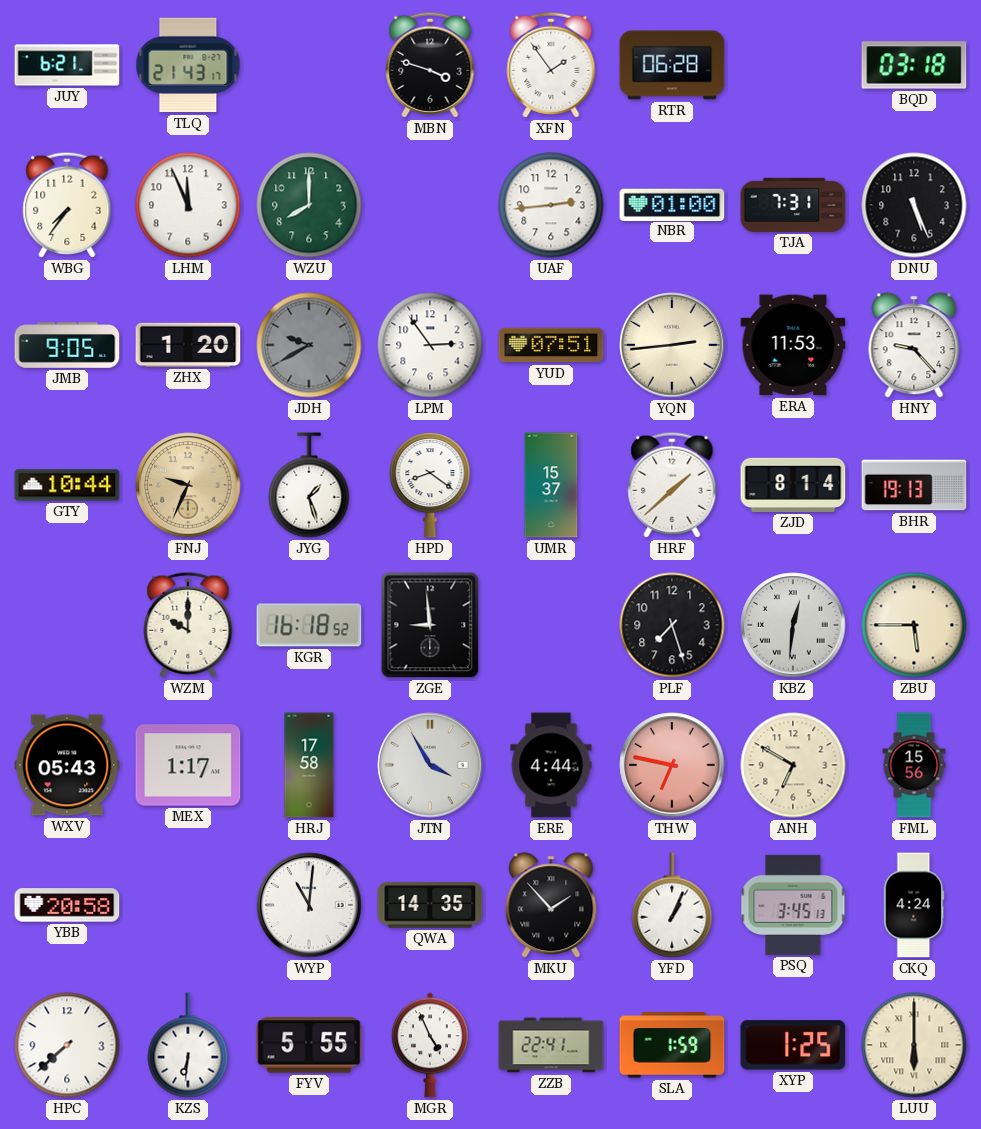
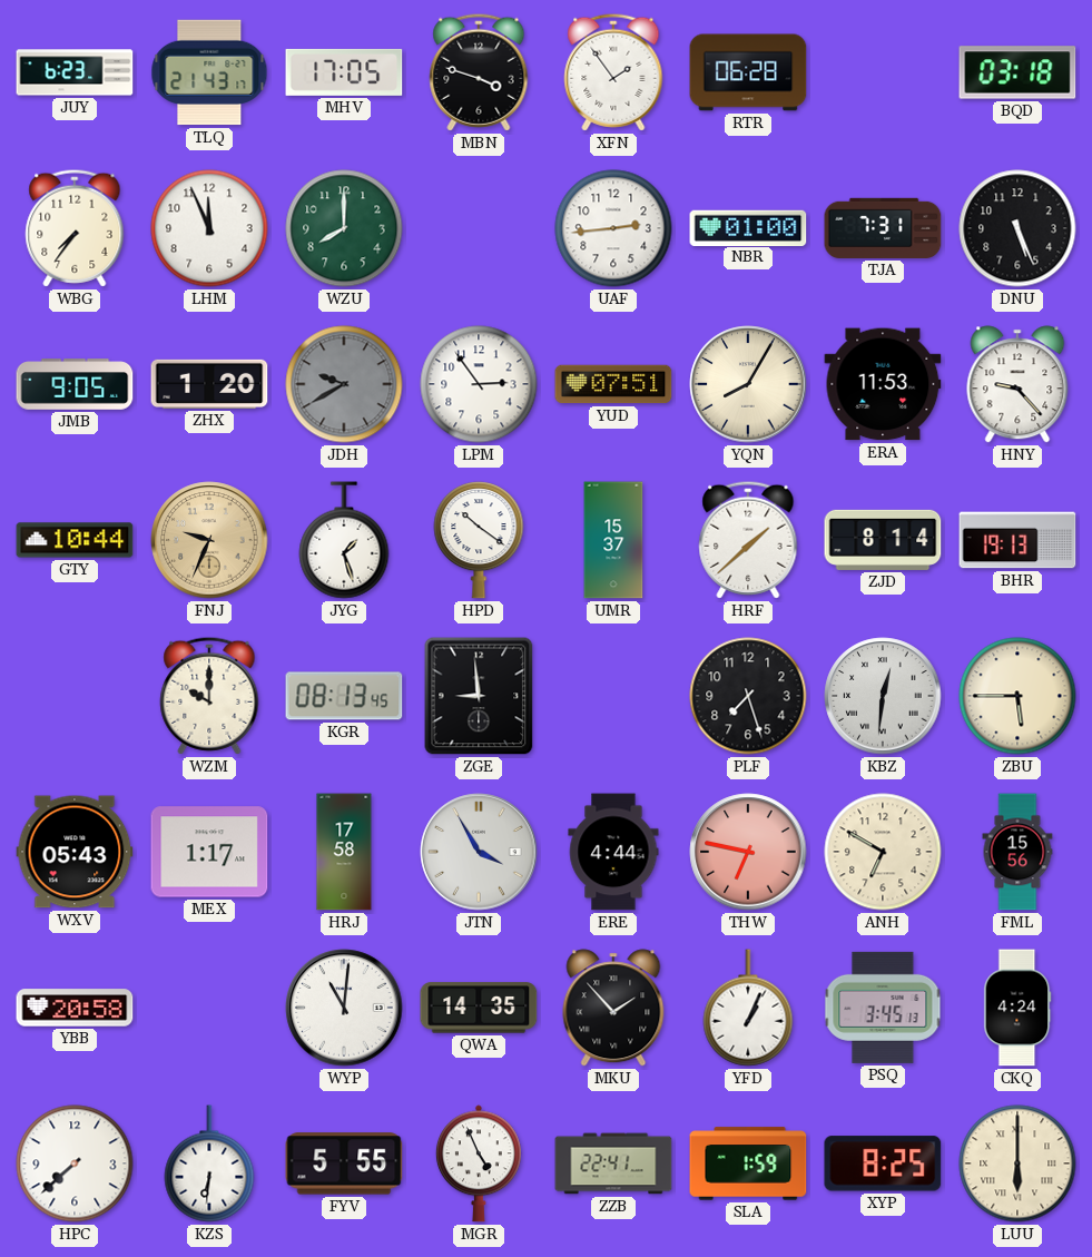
JUY: 6:21 -> 6:23 (75, 72)
MHV: none -> 17:05 (344, 72)
YQN: 2:44 -> 8:05 (748, 384)
HPD: 8:21 -> 10:21 (479, 540)
KGR: 16:18 -> 08:13 (344, 696)
XYP: 1:25 -> 8:25 (883, 1163)
